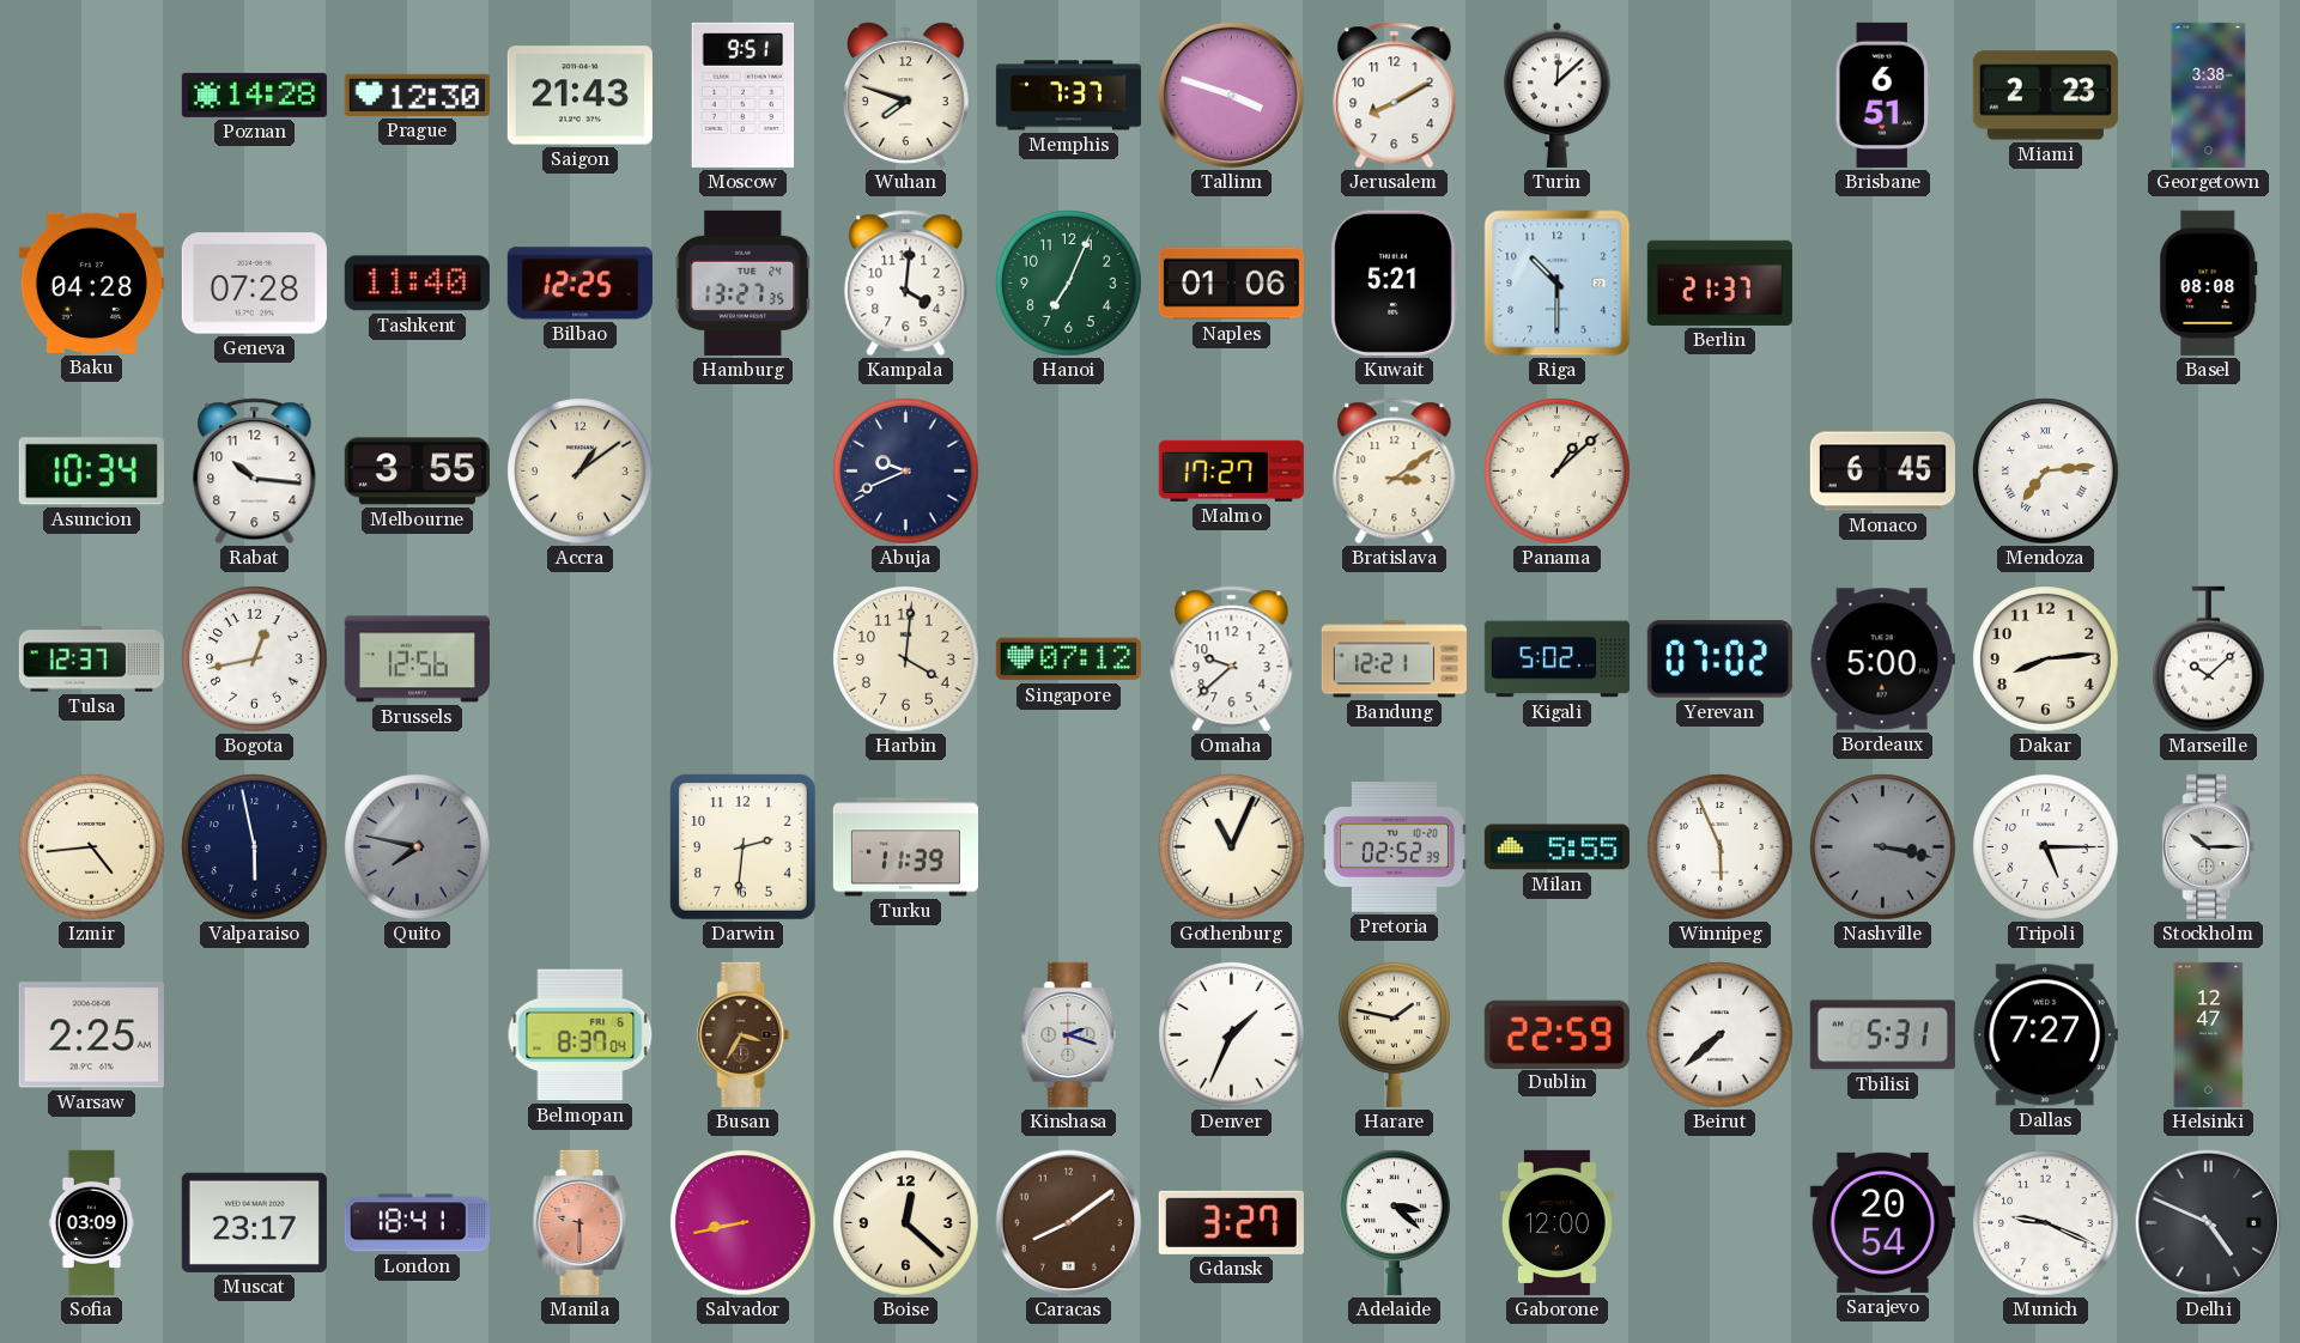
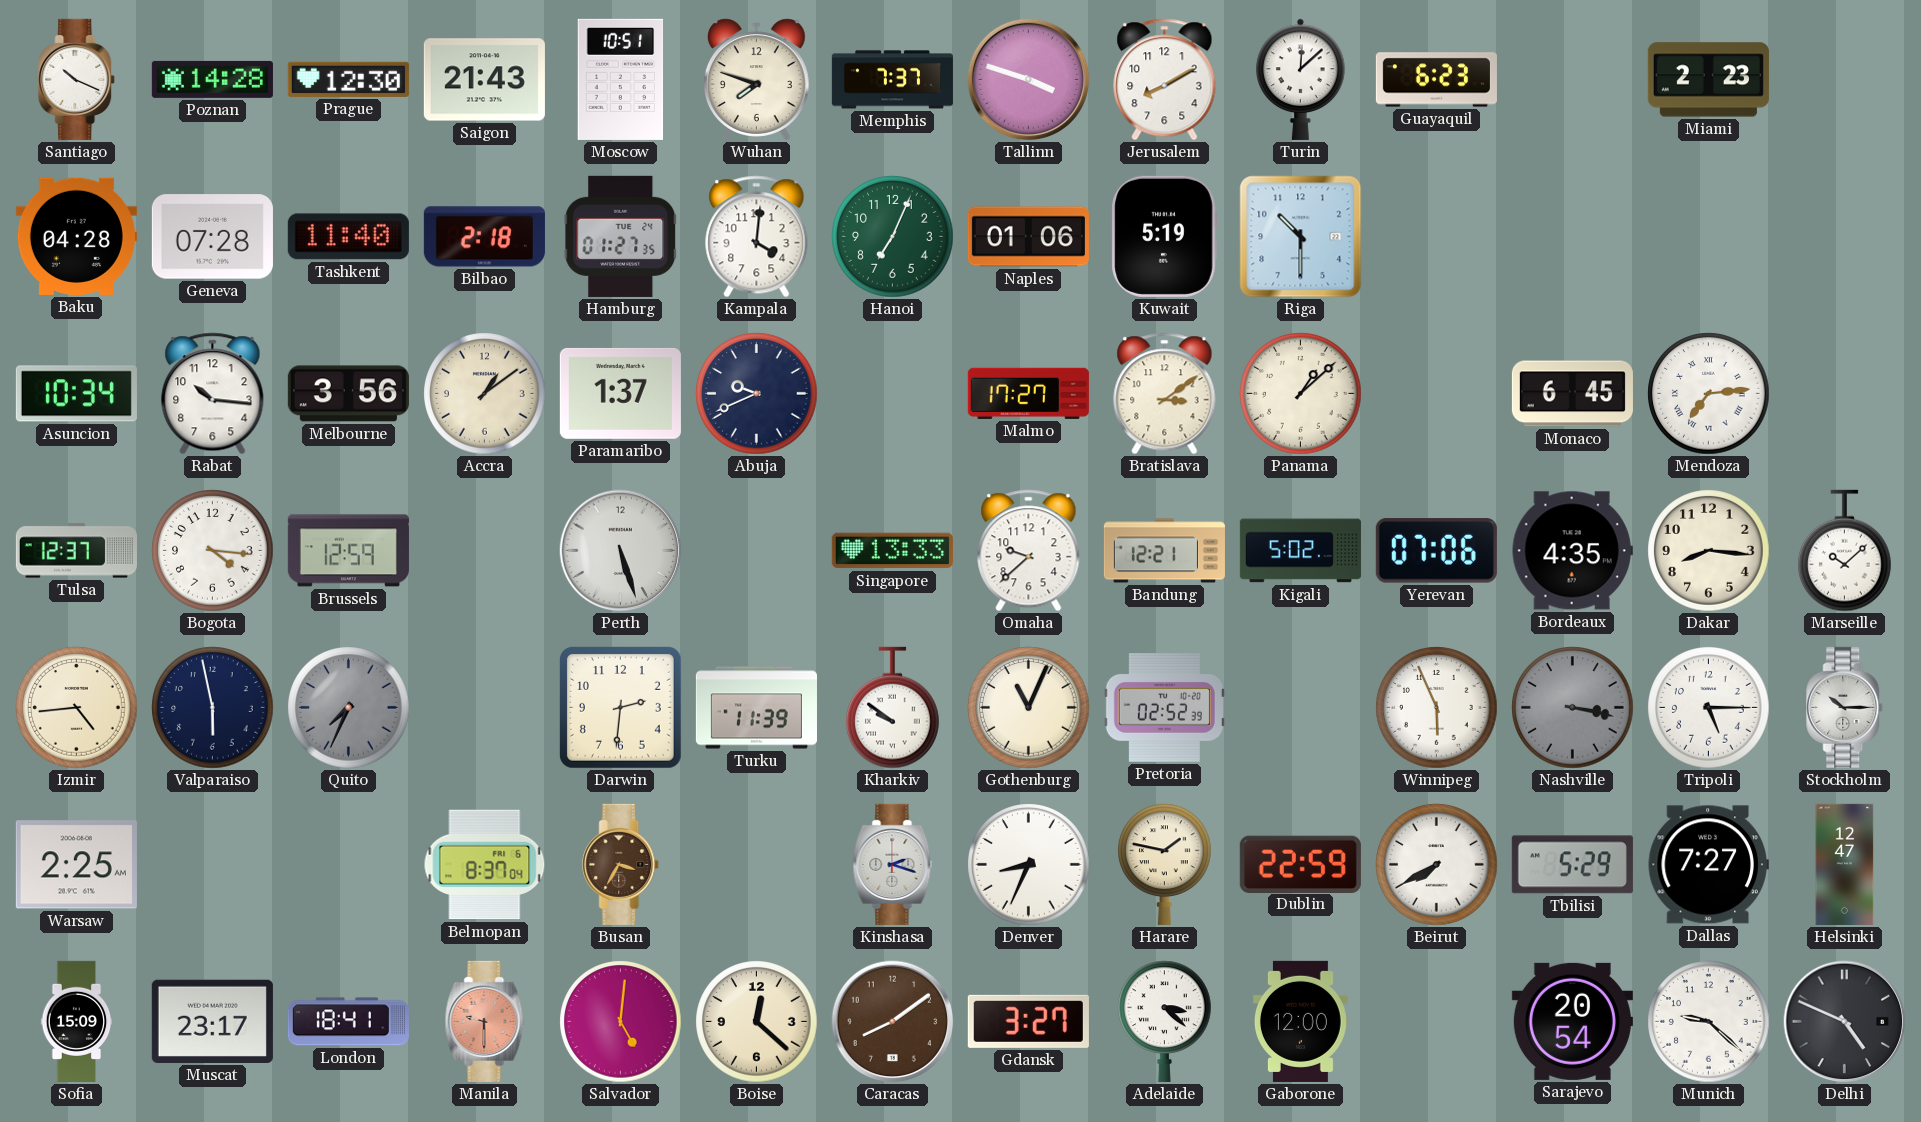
Santiago: none -> 10:19 (77, 79)
Moscow: 9:51 -> 10:51 (621, 79)
Guayaquil: none -> 6:23 (1436, 80)
Brisbane: 6:51 -> none (1882, 95)
Georgetown: 3:38 -> none (2209, 95)
Bilbao: 12:25 -> 2:18 (484, 237)
Hamburg: 13:27 -> 01:27 (621, 236)
Kuwait: 5:21 -> 5:19 (1164, 236)
Berlin: 21:37 -> none (1719, 282)
Basel: 08:08 -> none (2209, 282)
Melbourne: 3:55 -> 3:56 (348, 394)
Paramaribo: none -> 1:37 (620, 393)
Bogota: 12:43 -> 4:16 (213, 551)
Brussels: 12:56 -> 12:59 (348, 551)
Perth: none -> 5:27 (621, 551)
Harbin: 4:01 -> none (906, 660)
Singapore: 07:12 -> 13:33 (892, 551)
Yerevan: 07:02 -> 07:06 (1436, 551)
Bordeaux: 5:00 -> 4:35 (1572, 551)
Dakar: 8:14 -> 8:16 (1709, 551)
Quito: 7:47 -> 7:34 (349, 708)
Kharkiv: none -> 9:51 (893, 708)
Milan: 5:55 -> none (1556, 847)
Denver: 1:34 -> 8:34 (1029, 865)
Beirut: 7:38 -> 7:40 (1437, 865)
Tbilisi: 5:31 -> 5:29 (1572, 865)
Sofia: 03:09 -> 15:09 (77, 1021)
Salvador: 8:43 -> 5:01 (621, 1022)
Munich: 9:19 -> 9:22 (1709, 1022)
